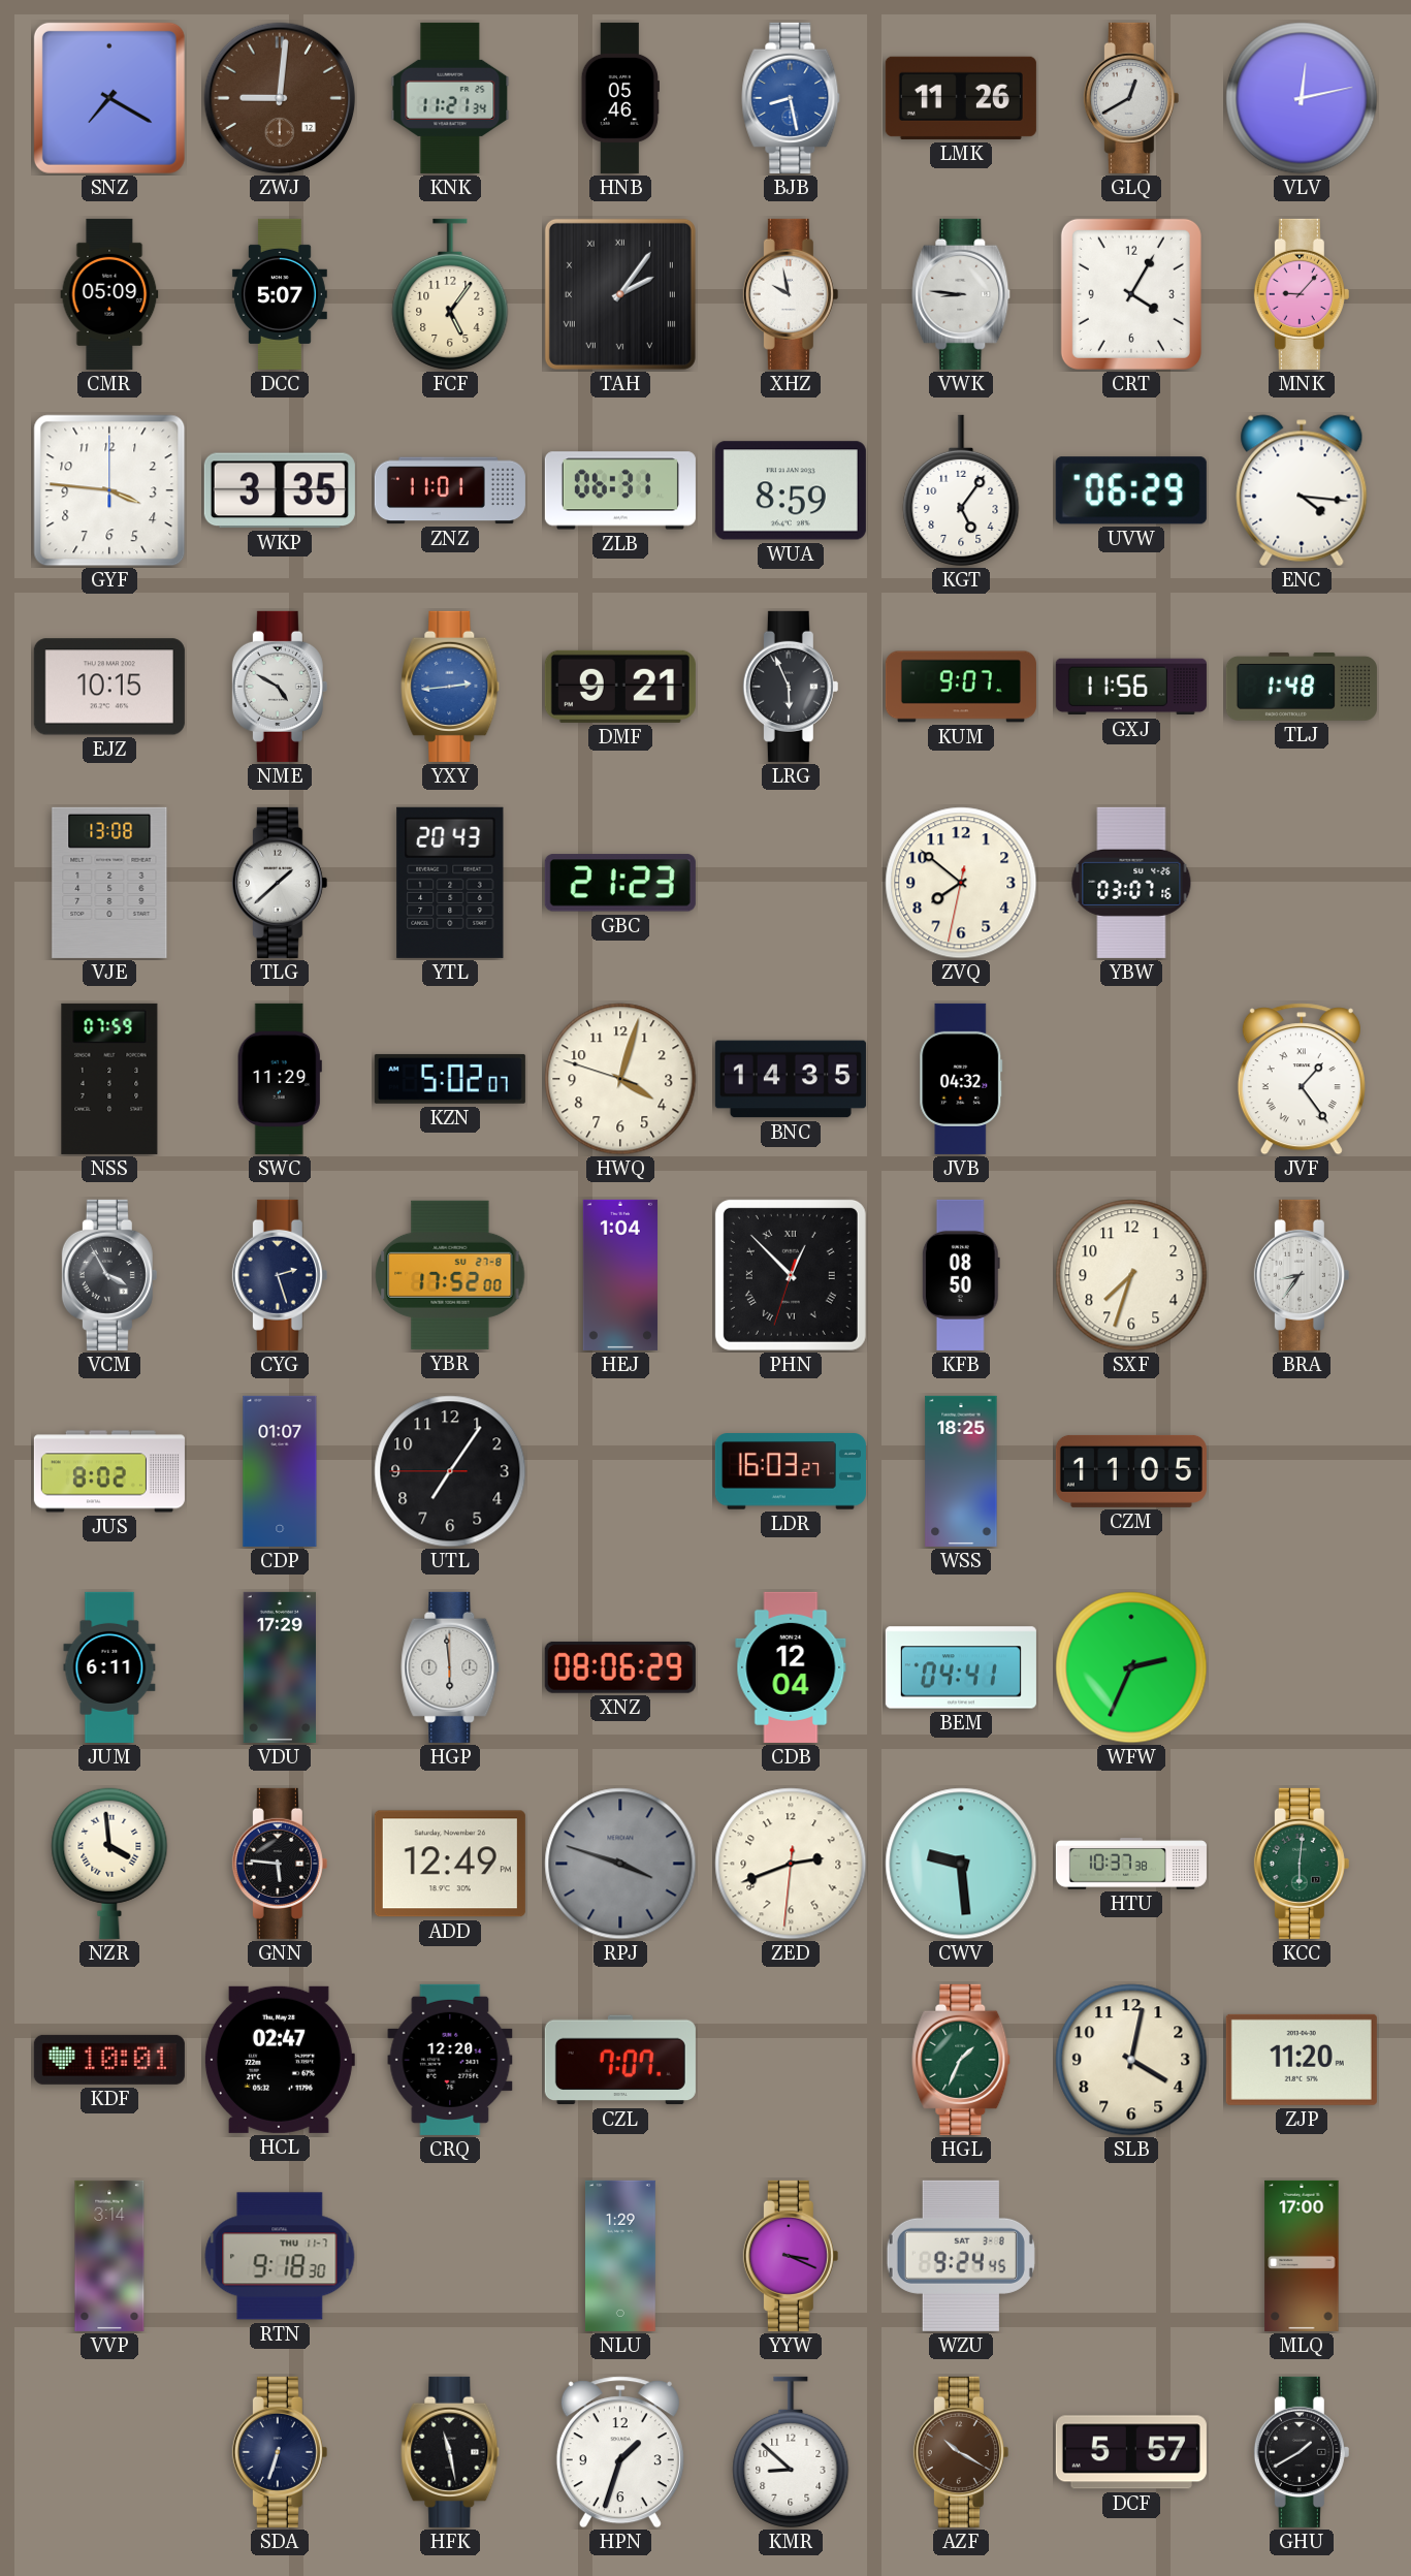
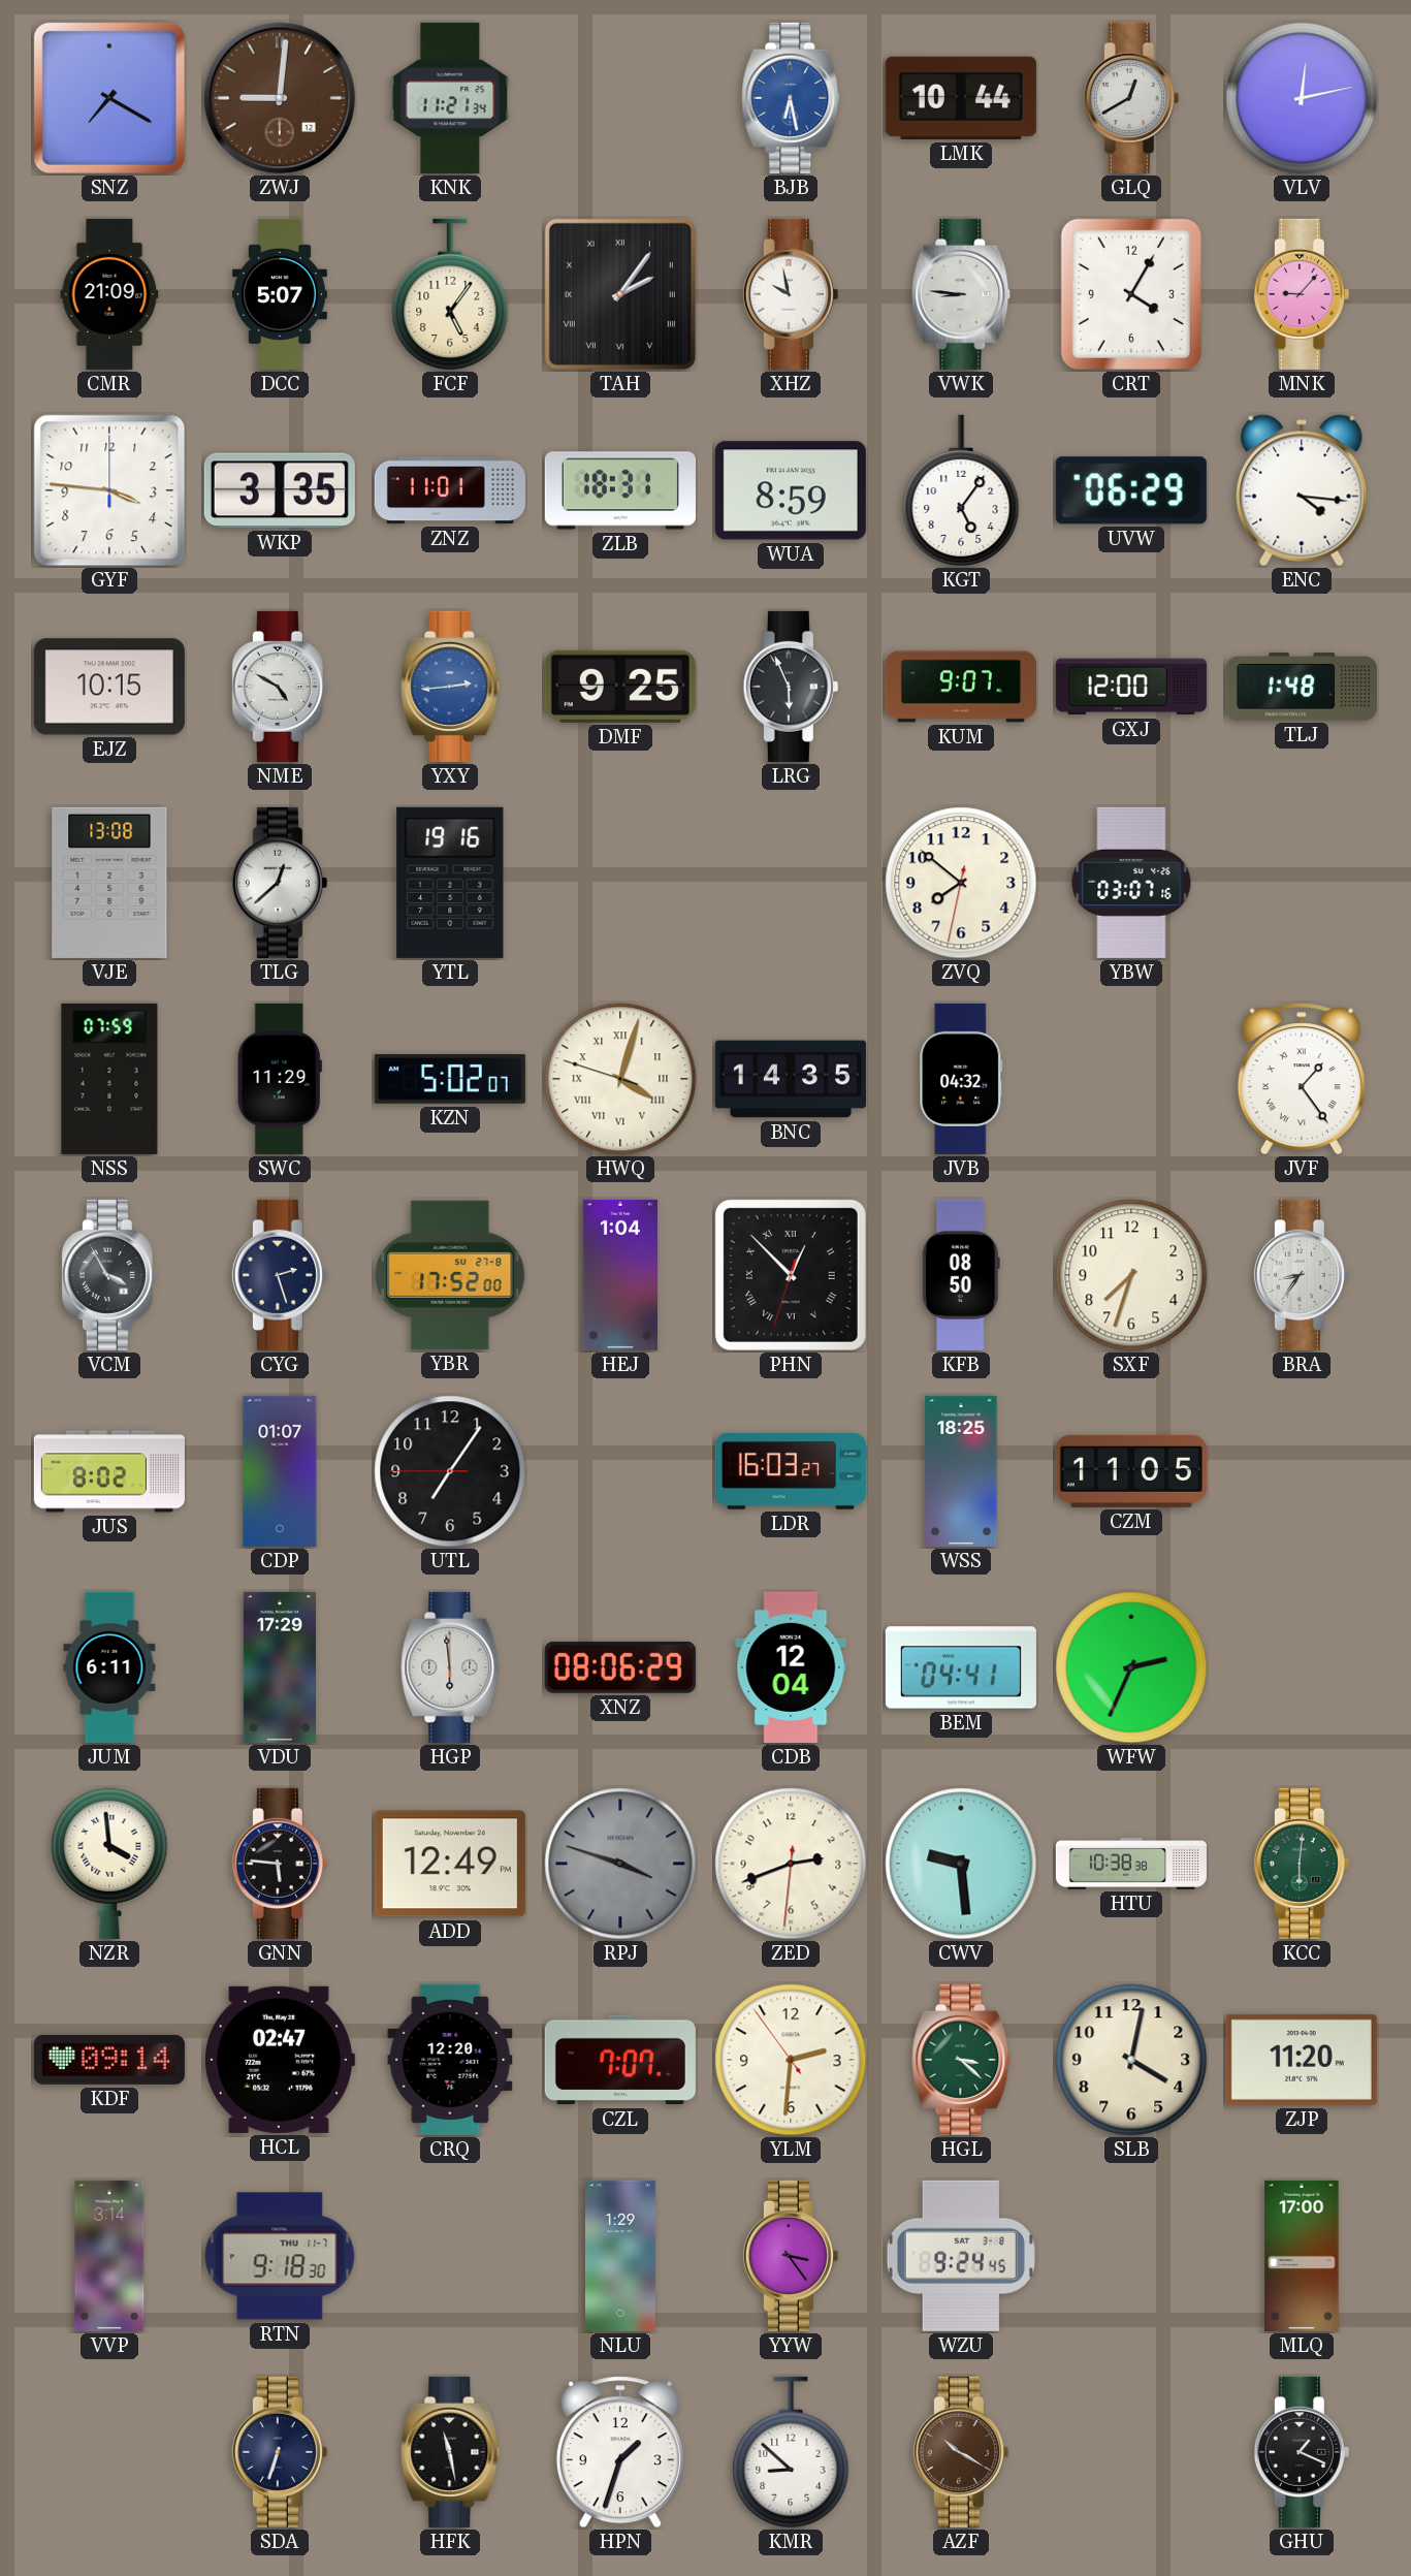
HNB: 05:46 -> none (620, 98)
BJB: 8:28 -> 6:28 (791, 98)
LMK: 11:26 -> 10:44 (961, 98)
CMR: 05:09 -> 21:09 (109, 294)
ZLB: 06:31 -> 18:31 (620, 490)
DMF: 9:21 -> 9:25 (620, 687)
GXJ: 11:56 -> 12:00 (1131, 687)
TLG: 1:38 -> 12:38 (280, 883)
YTL: 20:43 -> 19:16 (450, 883)
GBC: 21:23 -> none (620, 883)
HWQ numerals: Arabic -> Roman (620, 1079)
HTU: 10:37 -> 10:38 (1131, 1864)
KDF: 10:01 -> 09:14 (109, 2060)
YLM: none -> 2:30 (791, 2060)
HGL: 1:34 -> 3:22 (961, 2060)
YYW: 3:19 -> 3:24 (791, 2256)
DCF: 5:57 -> none (1131, 2452)
GHU: 1:40 -> 1:19 (1302, 2452)
